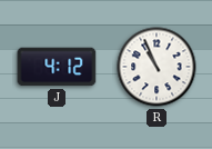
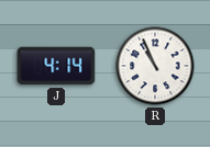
J: 4:12 -> 4:14 (56, 66)
